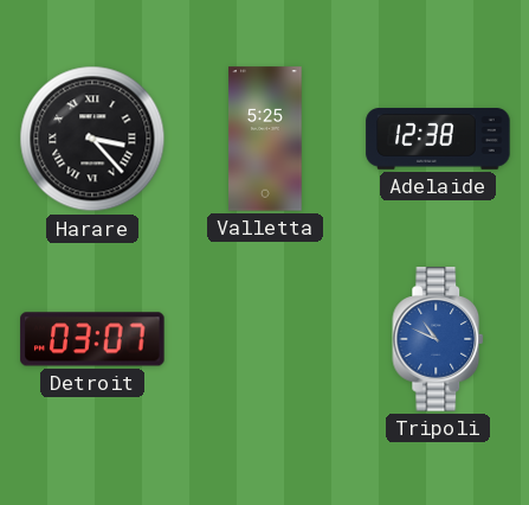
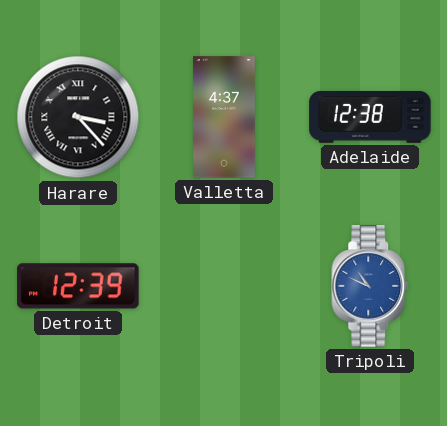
Valletta: 5:25 -> 4:37 (224, 117)
Detroit: 03:07 -> 12:39 (78, 286)
